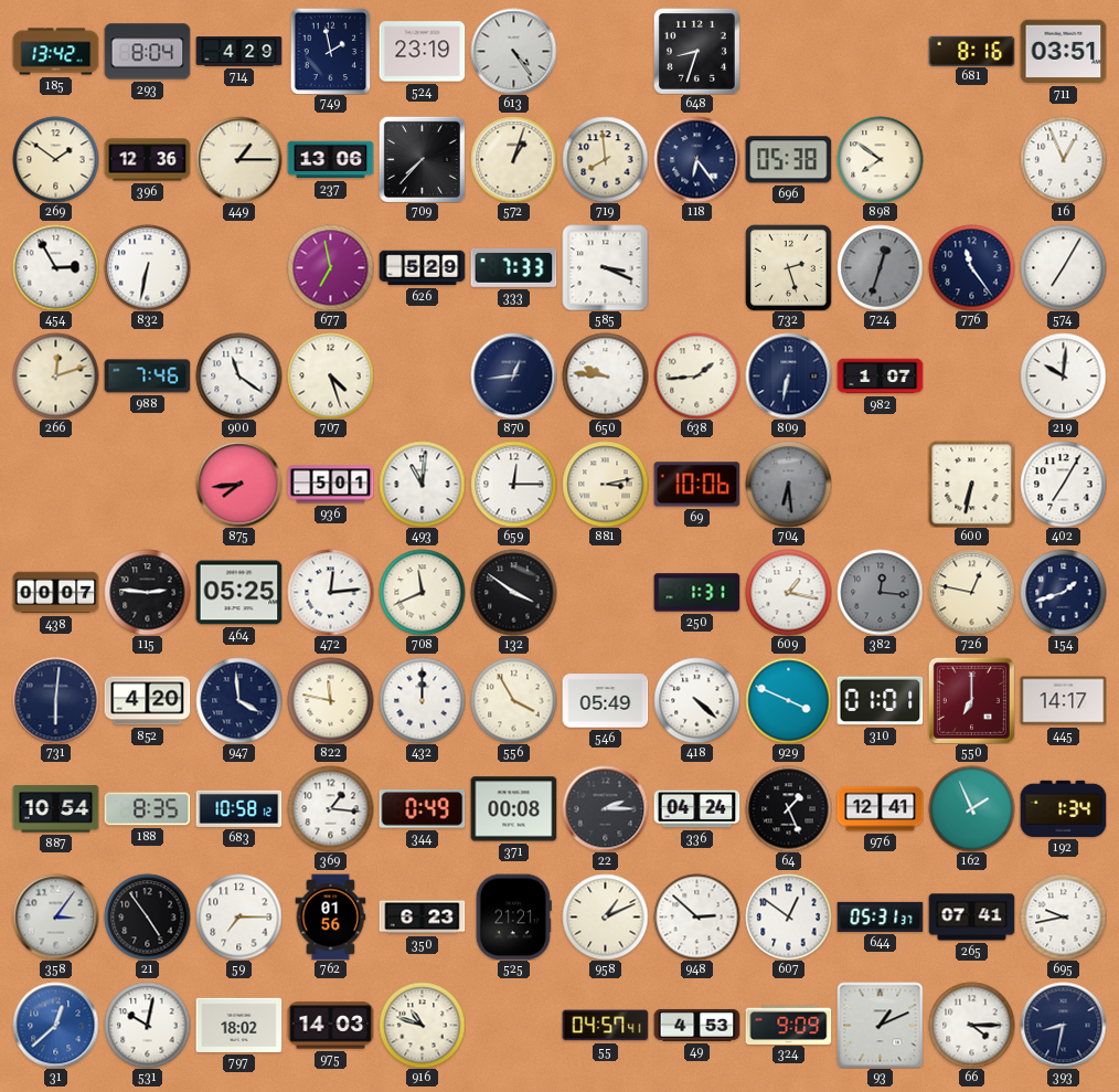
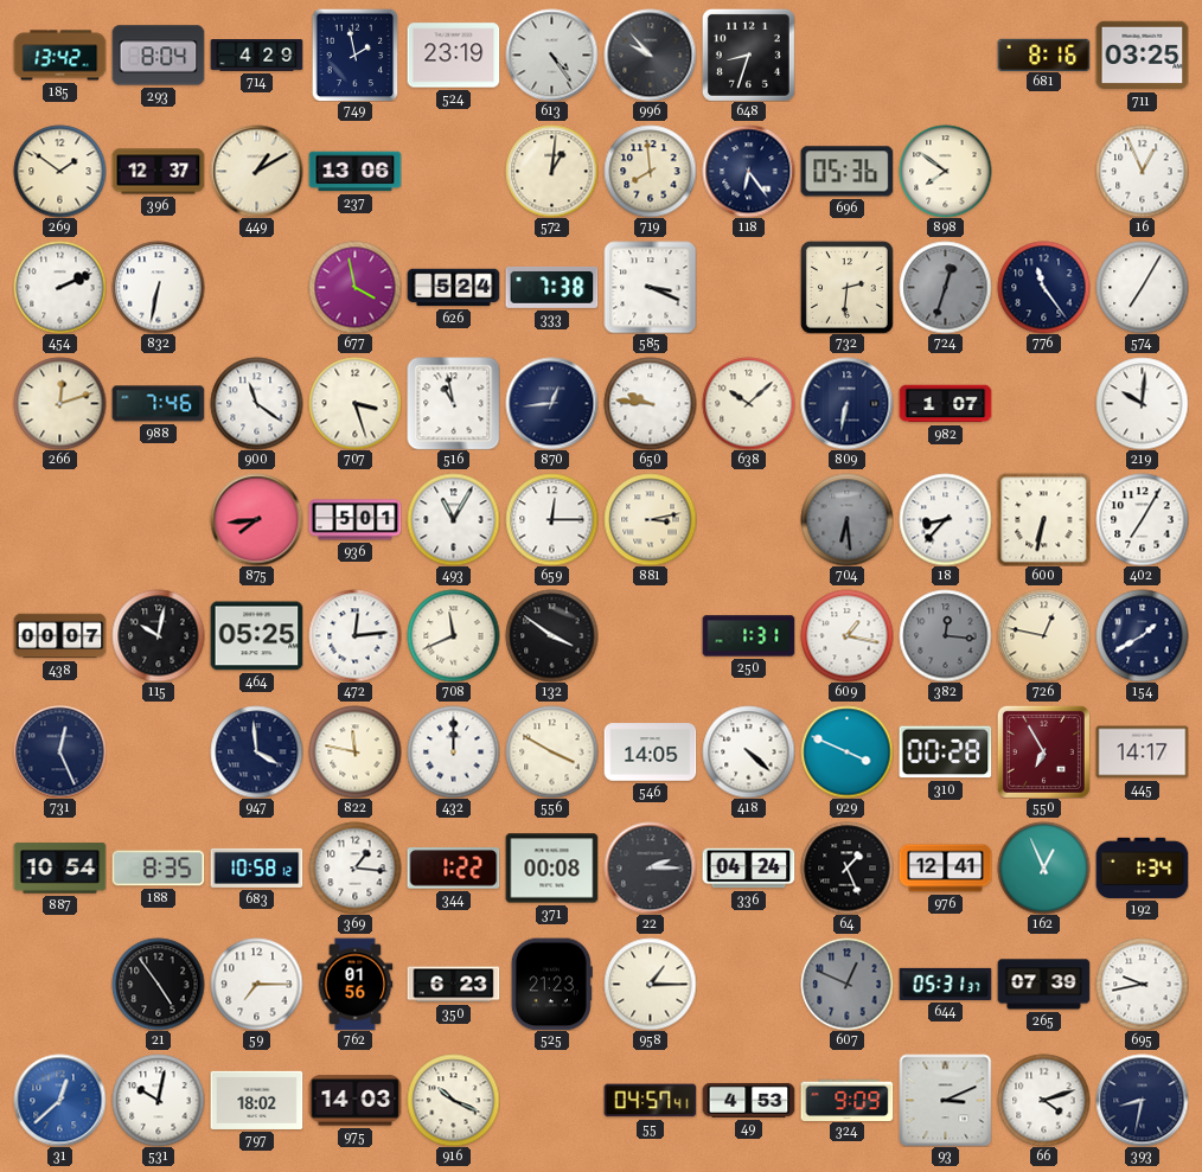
996: none -> 9:53 (650, 55)
711: 03:51 -> 03:25 (1142, 56)
396: 12:36 -> 12:37 (158, 172)
449: 1:15 -> 1:10 (256, 171)
709: 7:37 -> none (422, 159)
572: 1:03 -> 1:01 (551, 171)
696: 05:38 -> 05:36 (846, 172)
454: 2:55 -> 2:11 (59, 287)
677: 6:58 -> 3:58 (354, 287)
626: 5:29 -> 5:24 (453, 288)
333: 7:33 -> 7:38 (551, 287)
732: 2:27 -> 2:31 (846, 287)
707: 4:27 -> 3:27 (354, 403)
516: none -> 10:58 (453, 403)
638: 1:44 -> 10:08 (748, 403)
493: 11:01 -> 11:05 (453, 519)
69: 10:06 -> none (696, 485)
18: none -> 8:37 (945, 519)
115: 2:46 -> 10:02 (158, 635)
154: 1:42 -> 1:40 (1142, 635)
731: 6:01 -> 12:26 (59, 751)
852: 4:20 -> none (147, 701)
556: 3:55 -> 3:50 (551, 751)
546: 05:49 -> 14:05 (650, 752)
310: 01:01 -> 00:28 (945, 752)
550: 7:00 -> 6:55 (1043, 751)
344: 0:49 -> 1:22 (453, 869)
162: 1:56 -> 12:56 (1043, 867)
358: 3:06 -> none (55, 916)
525: 21:21 -> 21:23 (551, 984)
958: 1:11 -> 1:15 (650, 984)
948: 2:52 -> none (696, 916)
607: 12:51 -> 12:49 (846, 984)
607 dial: white -> grey (846, 984)
265: 07:41 -> 07:39 (1043, 985)
916: 10:48 -> 10:19 (453, 1100)
93: 1:11 -> 3:11 (945, 1100)
66: 4:15 -> 4:12 (1043, 1100)
